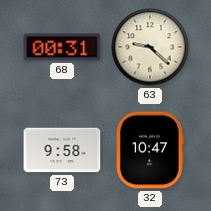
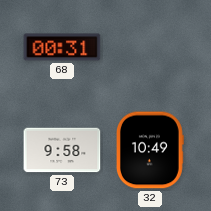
63: 9:22 -> none (150, 47)
32: 10:47 -> 10:49 (150, 150)
